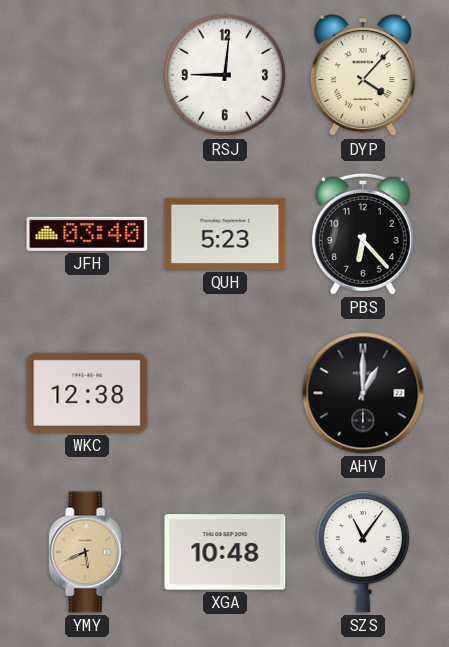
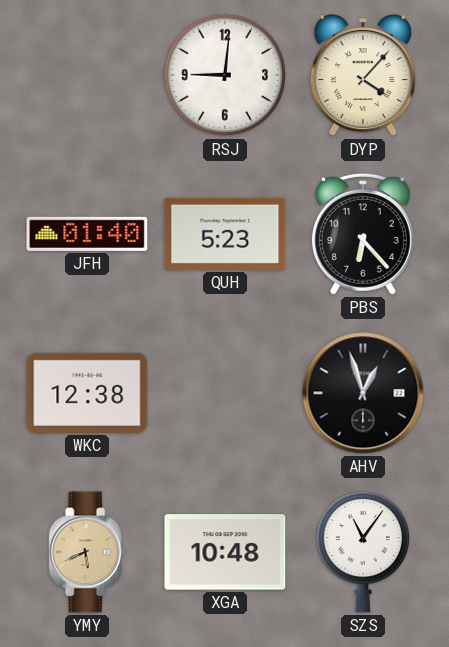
JFH: 03:40 -> 01:40 (87, 234)
AHV: 1:00 -> 12:57 (363, 393)
